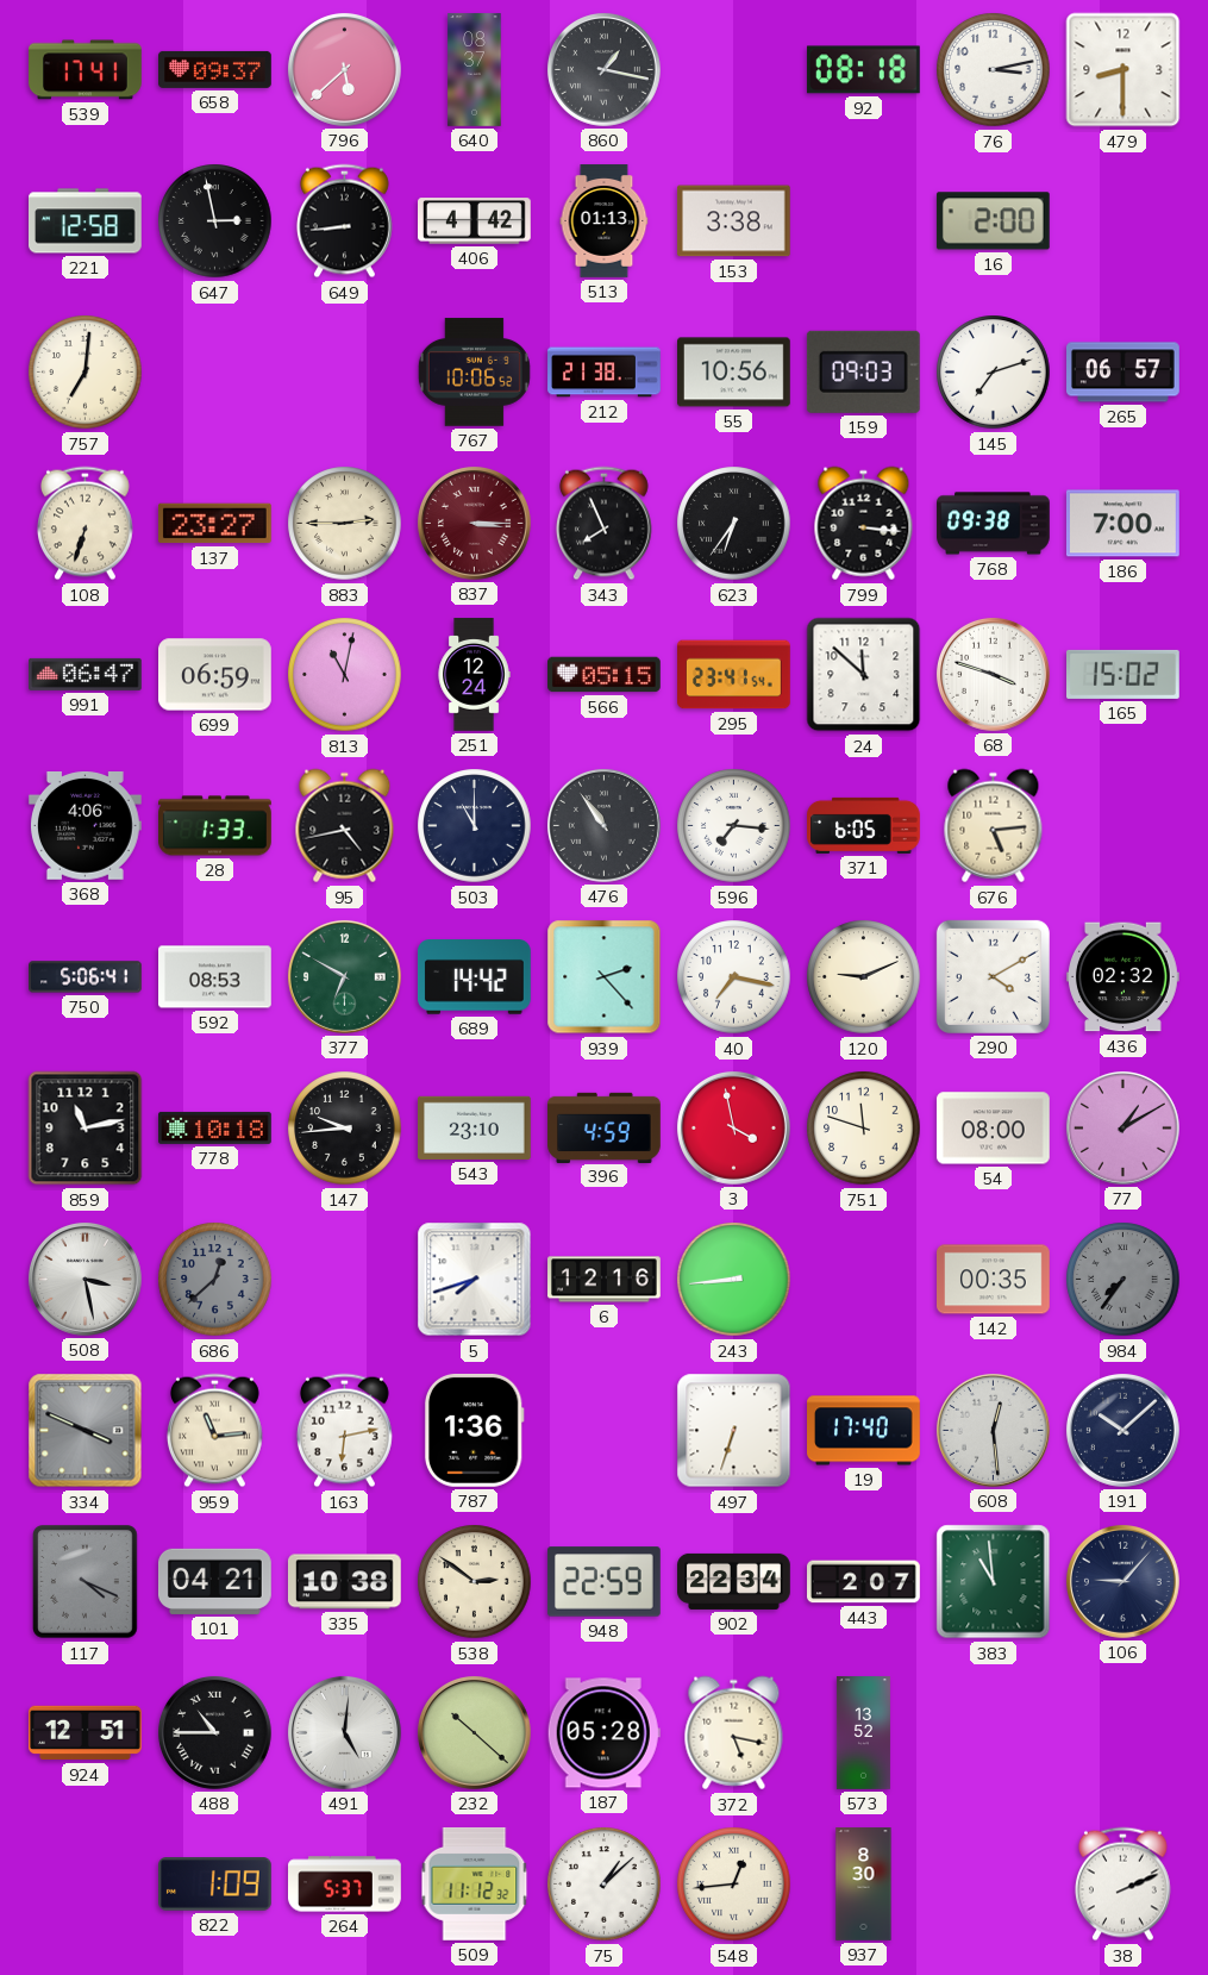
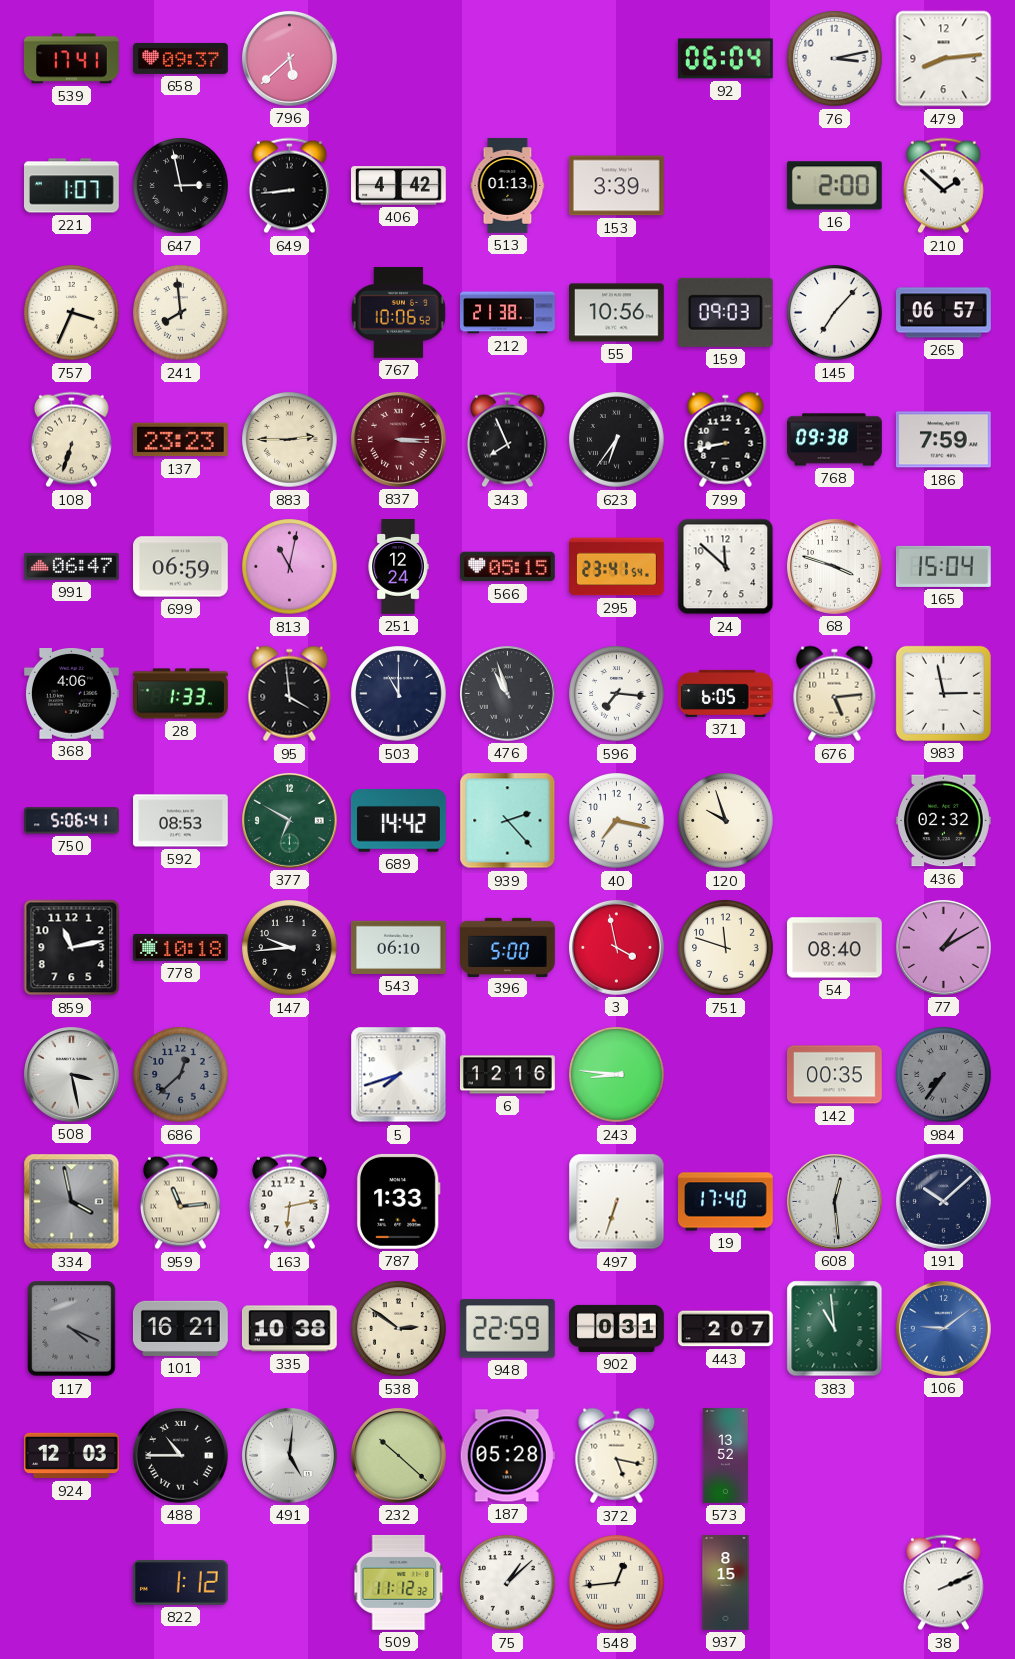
640: 08:37 -> none (475, 70)
860: 1:17 -> none (603, 69)
92: 08:18 -> 06:04 (725, 59)
479: 8:30 -> 8:14 (944, 59)
221: 12:58 -> 1:07 (72, 186)
153: 3:38 -> 3:39 (616, 186)
210: none -> 1:52 (943, 186)
757: 7:01 -> 3:34 (72, 313)
241: none -> 7:59 (181, 313)
145: 7:12 -> 7:07 (835, 313)
137: 23:27 -> 23:23 (180, 440)
799: 3:16 -> 8:43 (726, 440)
186: 7:00 -> 7:59 (943, 440)
165: 15:02 -> 15:04 (944, 566)
95: 4:43 -> 3:59 (290, 694)
476: 10:54 -> 10:57 (507, 693)
983: none -> 2:58 (943, 693)
120: 9:11 -> 9:57 (726, 821)
290: 4:10 -> none (993, 976)
543: 23:10 -> 06:10 (399, 947)
396: 4:59 -> 5:00 (508, 947)
54: 08:00 -> 08:40 (834, 948)
243: 8:44 -> 8:46 (617, 1075)
334: 3:49 -> 3:58 (72, 1202)
787: 1:36 -> 1:33 (398, 1201)
101: 04:21 -> 16:21 (181, 1328)
902: 22:34 -> 0:31 (617, 1328)
106: 9:07 -> 9:09 (943, 1328)
106 dial: navy -> blue (943, 1328)
924: 12:51 -> 12:03 (72, 1456)
822: 1:09 -> 1:12 (181, 1583)
264: 5:37 -> none (345, 1885)
937: 8:30 -> 8:15 (726, 1583)
